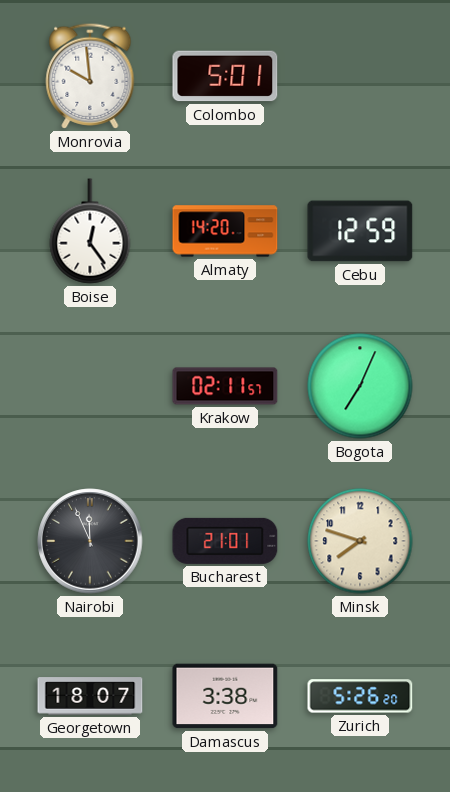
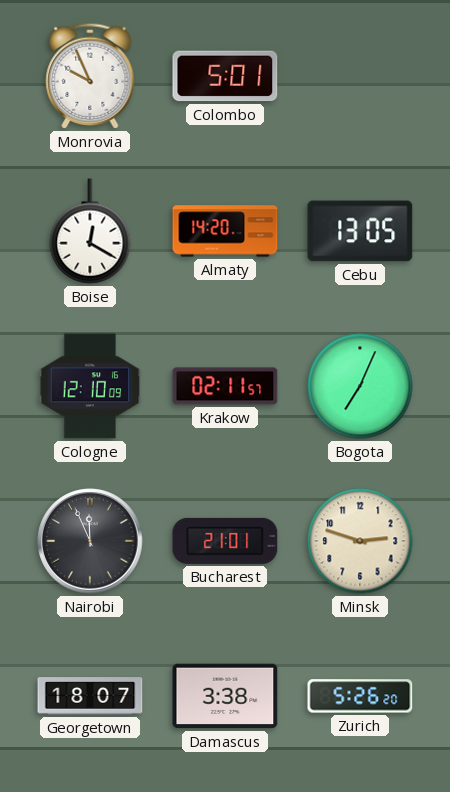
Monrovia: 9:59 -> 9:56 (90, 76)
Boise: 12:24 -> 12:20 (90, 231)
Cebu: 12:59 -> 13:05 (360, 231)
Cologne: none -> 12:10 (90, 386)
Minsk: 7:48 -> 2:48 (360, 541)
